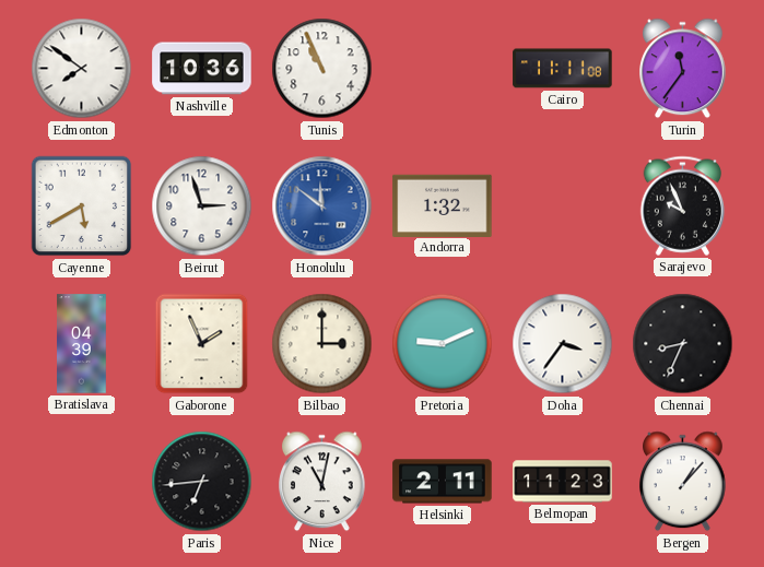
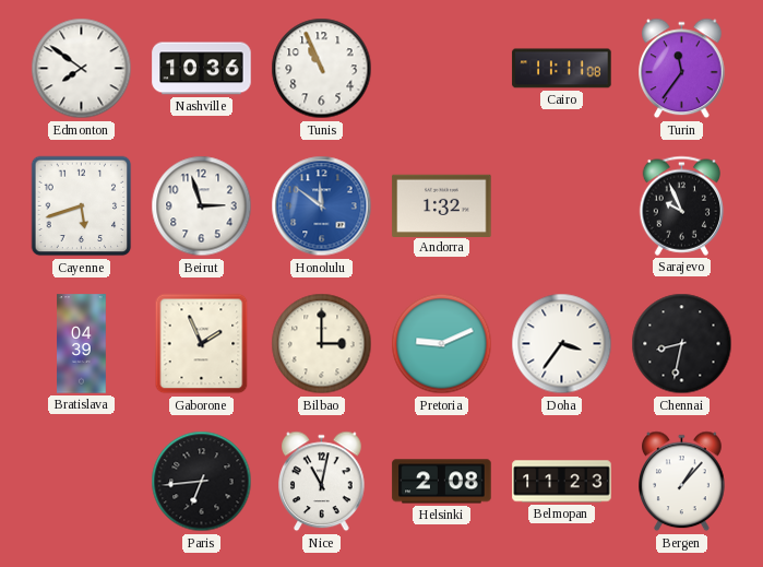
Cayenne: 5:40 -> 5:42 (82, 206)
Chennai: 8:34 -> 8:32 (682, 344)
Helsinki: 2:11 -> 2:08 (442, 482)
